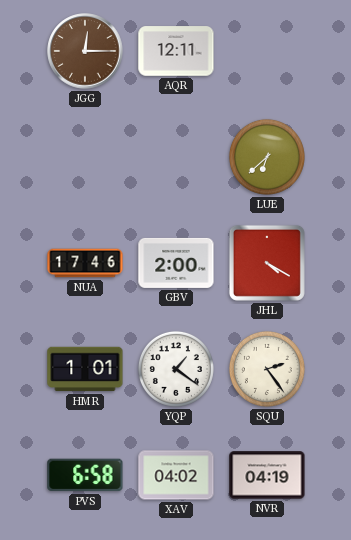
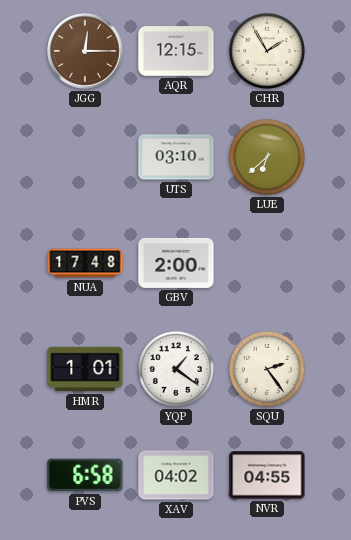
AQR: 12:11 -> 12:15 (176, 51)
CHR: none -> 1:55 (267, 51)
UTS: none -> 03:10 (176, 157)
NUA: 17:46 -> 17:48 (85, 263)
JHL: 4:20 -> none (267, 263)
NVR: 04:19 -> 04:55 (267, 475)
